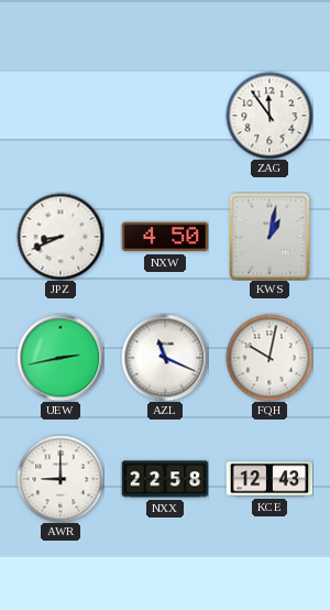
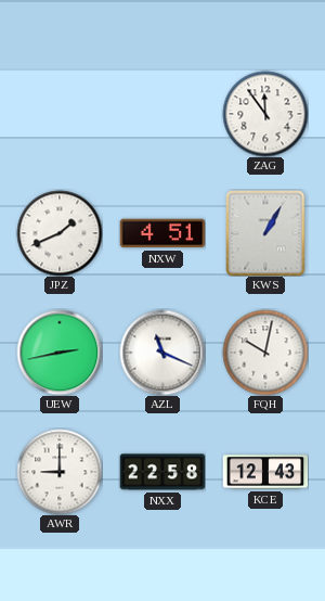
JPZ: 8:41 -> 1:41 (60, 233)
NXW: 4:50 -> 4:51 (162, 233)
KWS: 1:02 -> 1:05 (265, 233)
